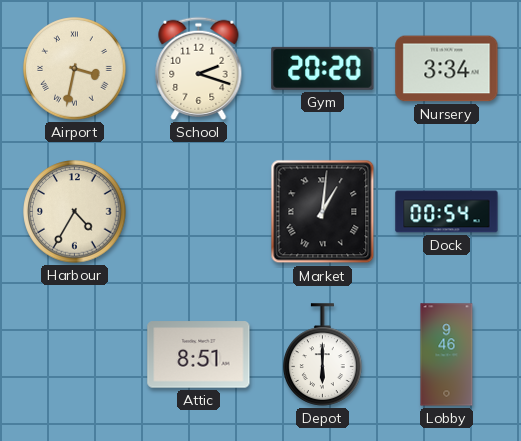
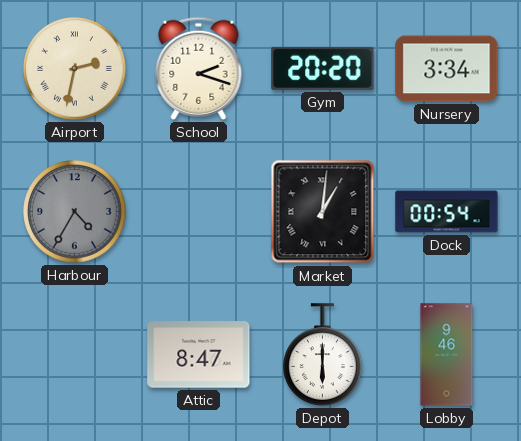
Airport: 3:32 -> 2:32 (75, 69)
Harbour dial: cream -> grey (75, 212)
Attic: 8:51 -> 8:47 (199, 355)
